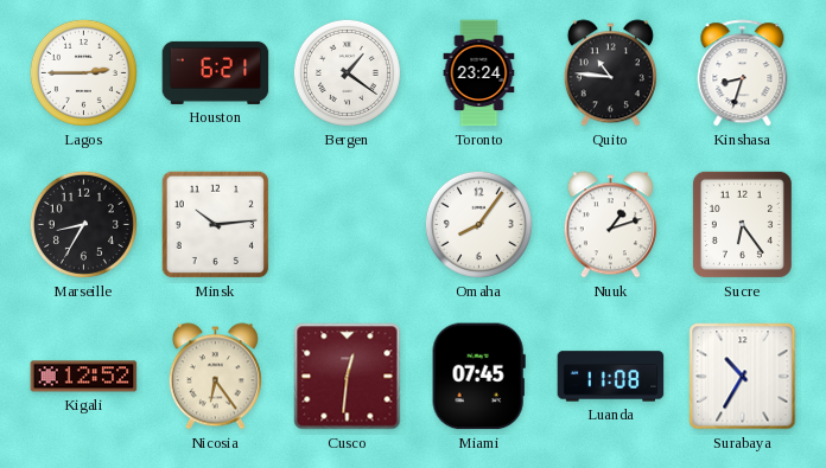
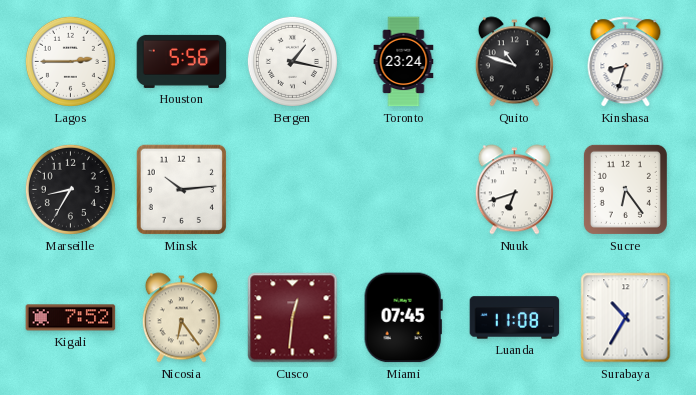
Houston: 6:21 -> 5:56 (182, 61)
Bergen: 1:21 -> 1:17 (292, 61)
Quito: 10:46 -> 10:48 (514, 62)
Omaha: 8:06 -> none (478, 224)
Nuuk: 1:12 -> 6:42 (514, 190)
Kigali: 12:52 -> 7:52 (71, 318)
